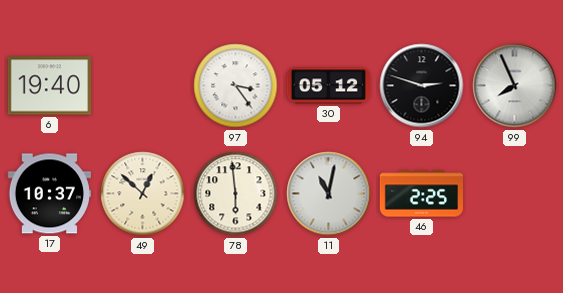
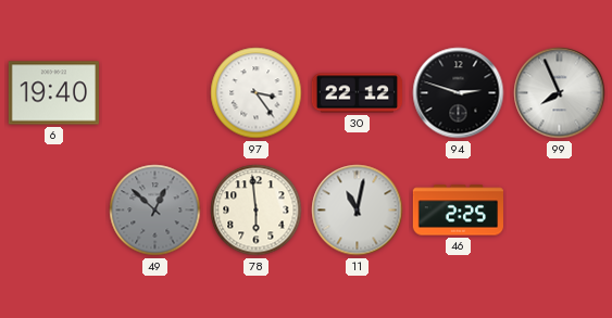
30: 05:12 -> 22:12 (357, 93)
17: 10:37 -> none (49, 194)
49 dial: cream -> grey (155, 211)
